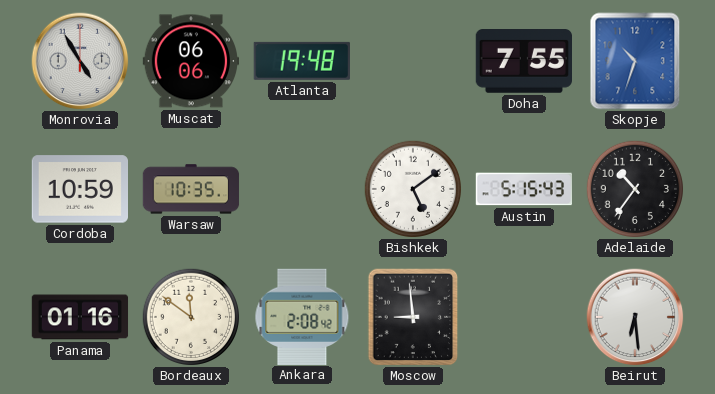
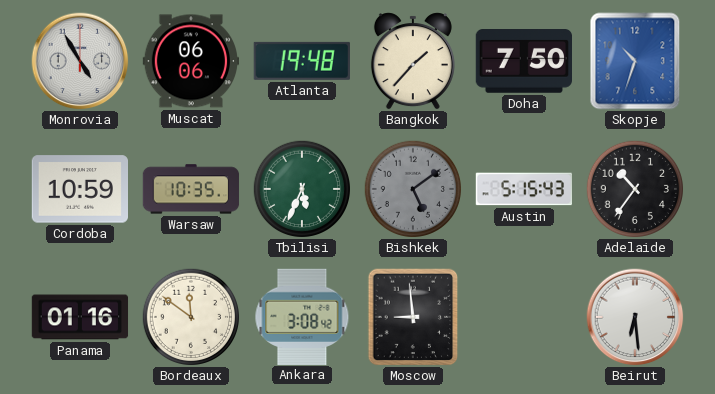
Bangkok: none -> 1:37 (413, 61)
Doha: 7:55 -> 7:50 (523, 62)
Tbilisi: none -> 5:34 (301, 188)
Bishkek dial: white -> grey (412, 188)
Ankara: 2:08 -> 3:08 (302, 316)
